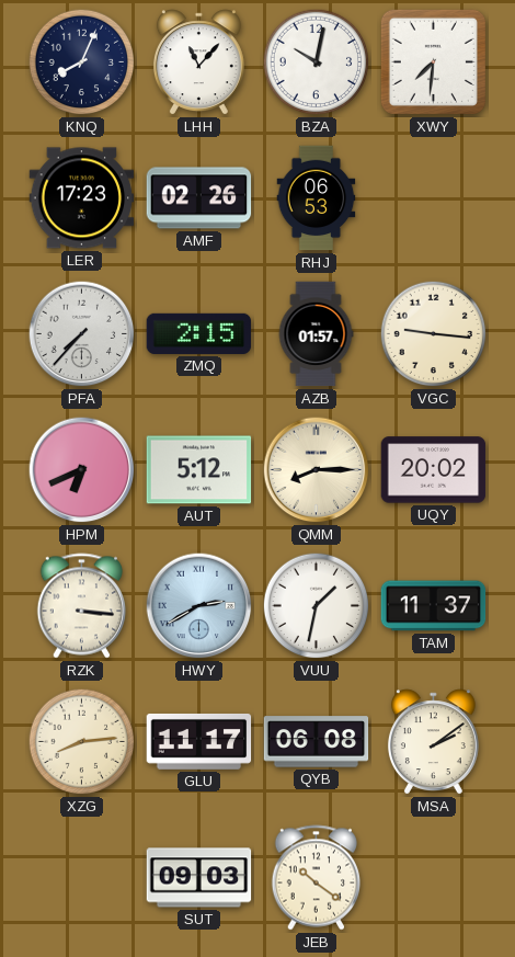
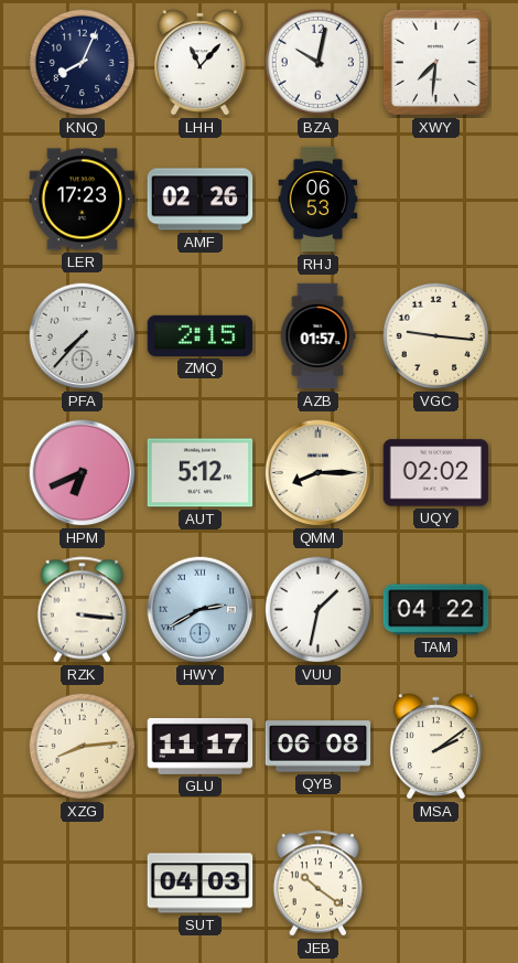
UQY: 20:02 -> 02:02 (436, 473)
TAM: 11:37 -> 04:22 (436, 610)
SUT: 09:03 -> 04:03 (201, 884)
